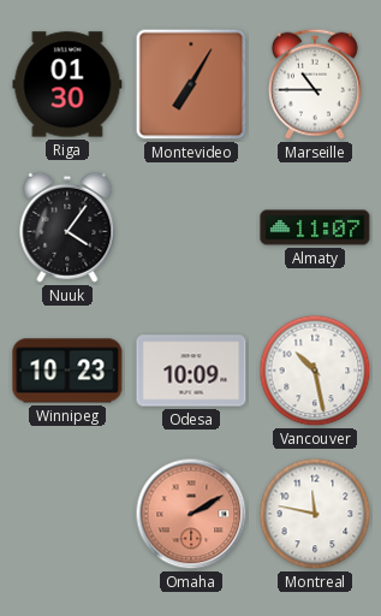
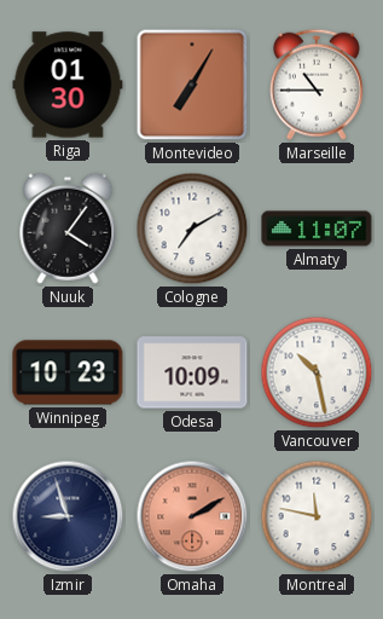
Cologne: none -> 7:10 (192, 228)
Izmir: none -> 8:57 (68, 516)
